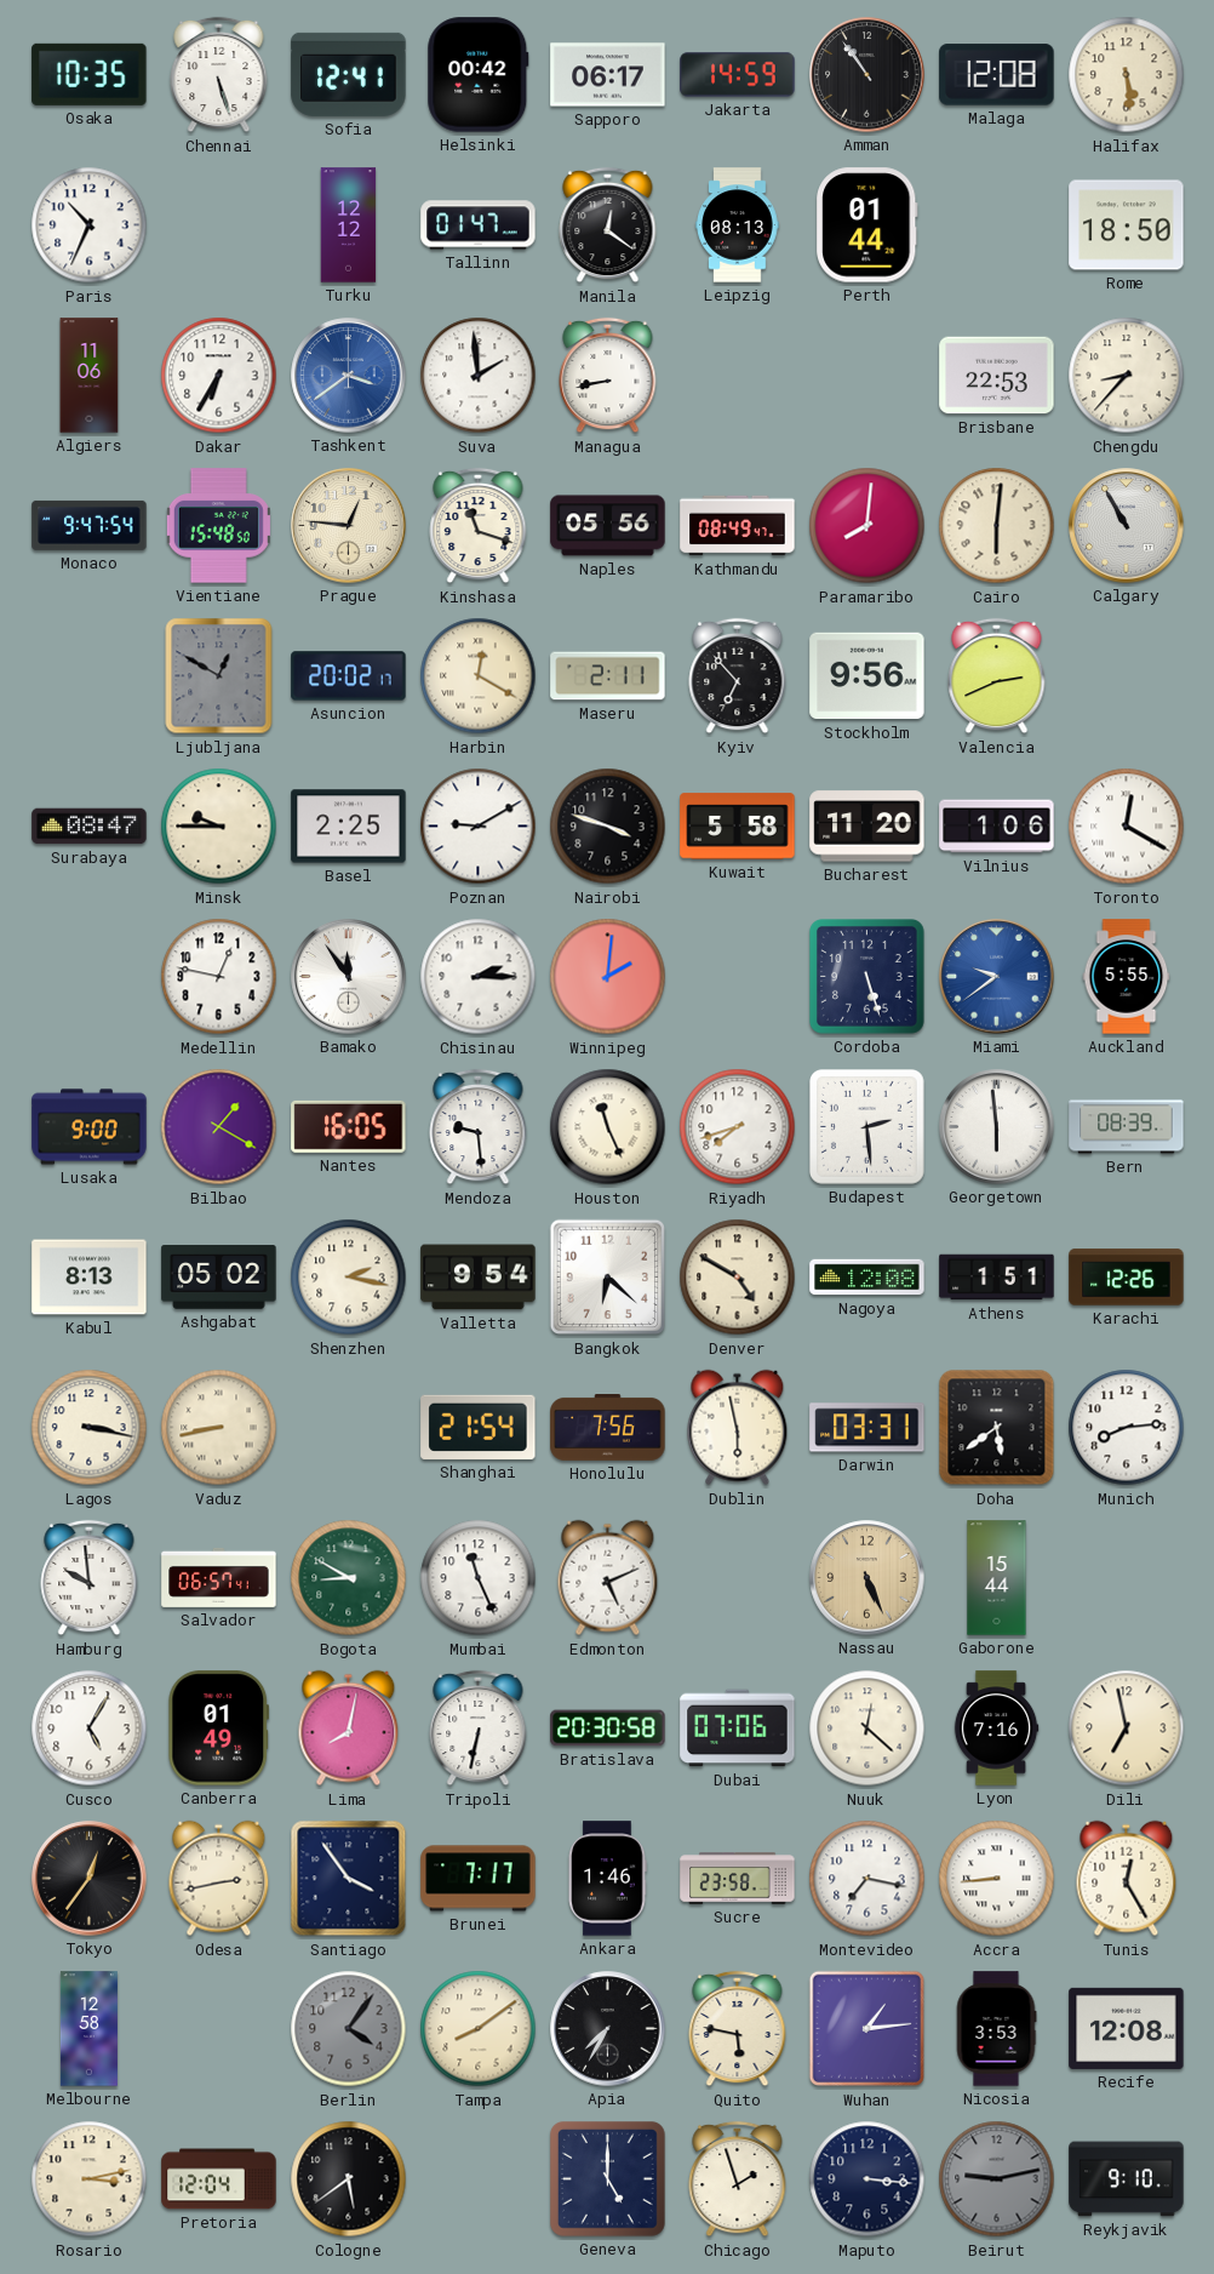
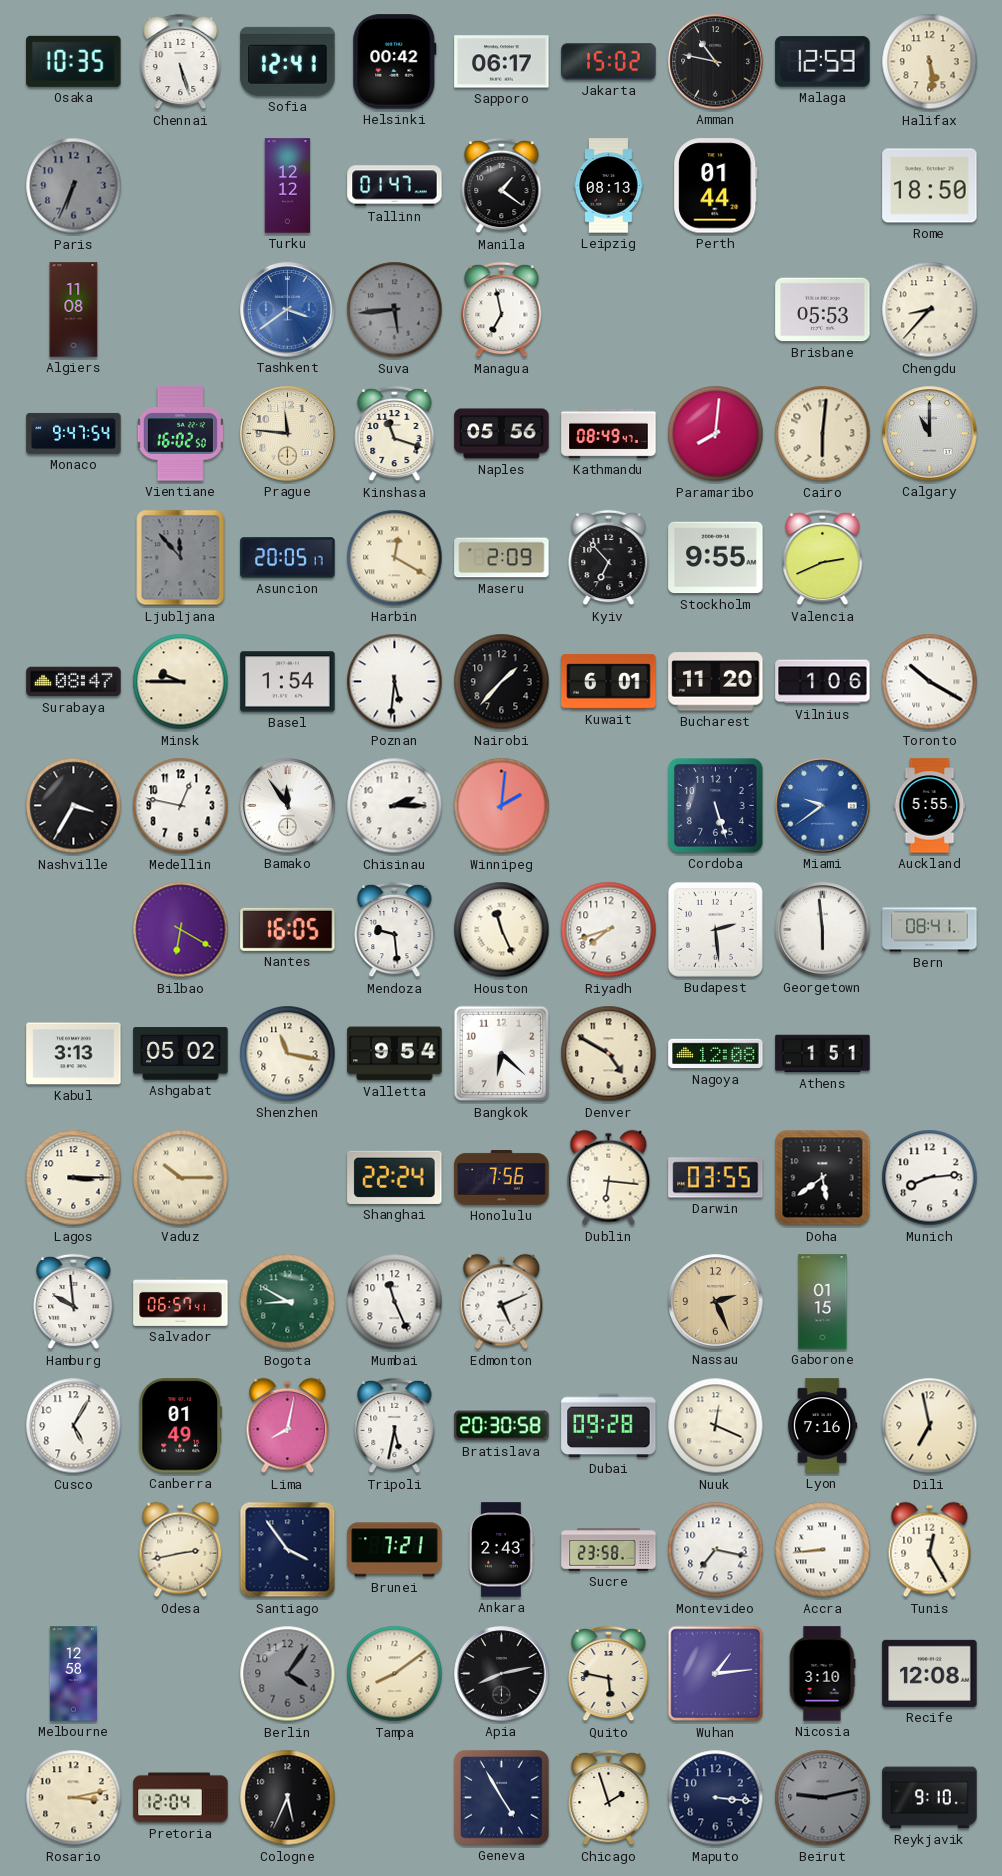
Jakarta: 14:59 -> 15:02 (609, 62)
Amman: 10:54 -> 10:47 (716, 62)
Malaga: 12:08 -> 12:59 (823, 62)
Paris: 10:34 -> 6:34 (74, 186)
Paris dial: white -> grey (74, 186)
Manila: 12:21 -> 1:21 (502, 186)
Algiers: 11:06 -> 11:08 (74, 310)
Dakar: 6:35 -> none (219, 376)
Suva: 1:59 -> 5:44 (395, 310)
Suva dial: white -> grey (395, 310)
Managua: 8:43 -> 6:58 (502, 310)
Brisbane: 22:53 -> 05:53 (823, 310)
Vientiane: 15:48 -> 16:02 (180, 434)
Prague: 12:46 -> 11:46 (288, 434)
Calgary: 10:55 -> 11:00 (930, 434)
Ljubljana: 12:50 -> 11:53 (181, 558)
Asuncion: 20:02 -> 20:05 (288, 558)
Maseru: 2:11 -> 2:09 (502, 558)
Stockholm: 9:56 -> 9:55 (716, 558)
Basel: 2:25 -> 1:54 (288, 682)
Poznan: 9:10 -> 5:31 (395, 682)
Nairobi: 3:48 -> 1:37 (502, 682)
Kuwait: 5:58 -> 6:01 (609, 682)
Toronto: 12:20 -> 10:20 (930, 682)
Nashville: none -> 3:35 (74, 806)
Lusaka: 9:00 -> none (90, 1127)
Bilbao: 1:20 -> 6:20 (181, 930)
Bern: 08:39 -> 08:41 (930, 930)
Kabul: 8:13 -> 3:13 (74, 1054)
Shenzhen: 2:17 -> 11:17 (288, 1054)
Karachi: 12:26 -> none (1127, 1278)
Lagos: 3:17 -> 3:15 (74, 1178)
Vaduz: 8:43 -> 10:15 (181, 1178)
Shanghai: 21:54 -> 22:24 (395, 1177)
Dublin: 5:58 -> 6:16 (609, 1178)
Darwin: 03:31 -> 03:55 (716, 1178)
Nassau: 5:26 -> 2:26 (716, 1302)
Gaborone: 15:44 -> 01:15 (823, 1302)
Tripoli: 6:32 -> 5:32 (395, 1426)
Dubai: 07:06 -> 09:28 (609, 1426)
Nuuk: 12:22 -> 12:19 (716, 1426)
Tokyo: 12:36 -> none (90, 1879)
Brunei: 7:17 -> 7:21 (395, 1550)
Ankara: 1:46 -> 2:43 (501, 1550)
Apia: 7:35 -> 8:13 (502, 1674)
Nicosia: 3:53 -> 3:10 (822, 1674)
Cologne: 5:39 -> 5:34 (288, 1798)
Geneva: 5:00 -> 4:55 (502, 1798)
